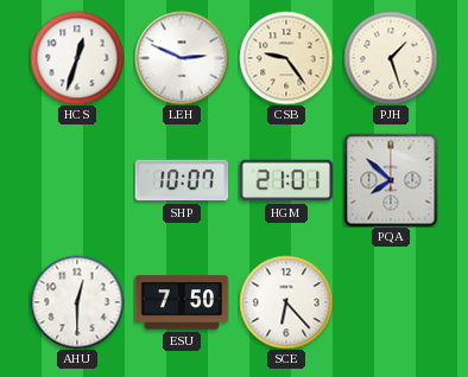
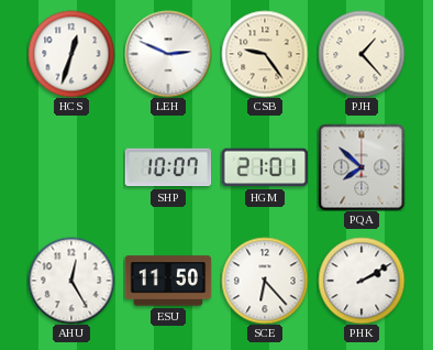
PJH: 1:27 -> 1:23 (362, 54)
AHU: 12:30 -> 12:25 (71, 281)
ESU: 7:50 -> 11:50 (168, 281)
PHK: none -> 2:10 (362, 281)
